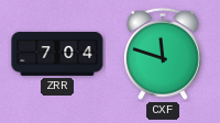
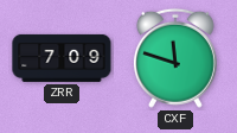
ZRR: 7:04 -> 7:09 (62, 58)
